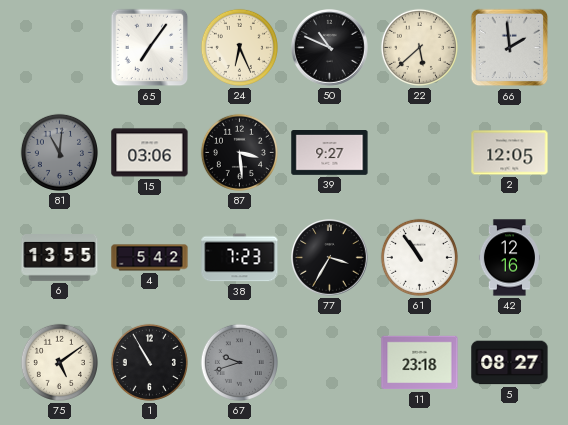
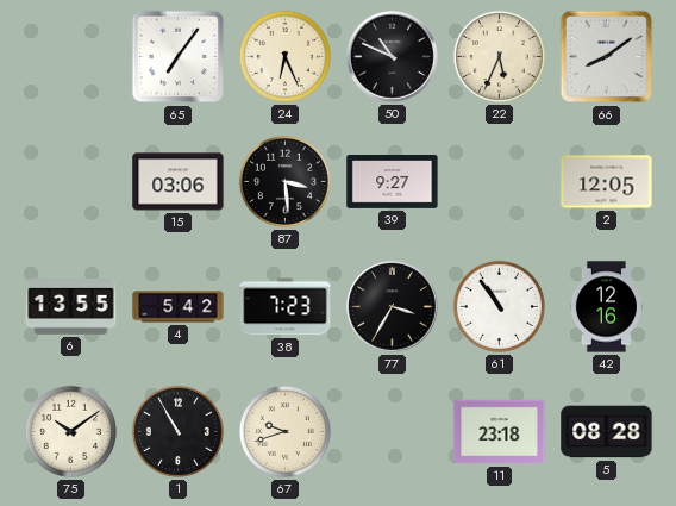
22: 5:38 -> 5:34 (499, 56)
66: 1:59 -> 8:09 (607, 57)
81: 11:01 -> none (59, 152)
75: 5:09 -> 10:09 (70, 431)
67 dial: grey -> cream (284, 431)
5: 08:27 -> 08:28 (607, 432)
